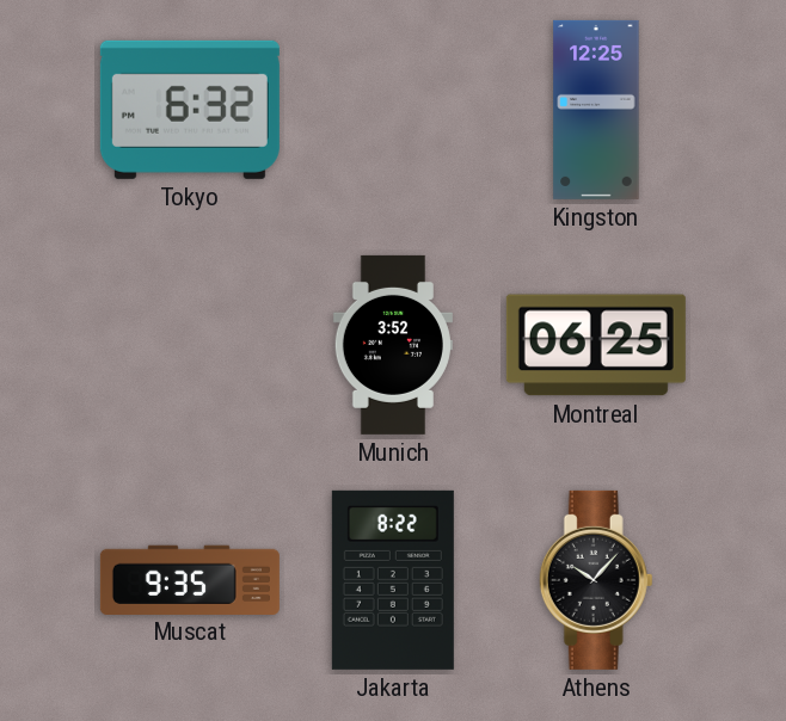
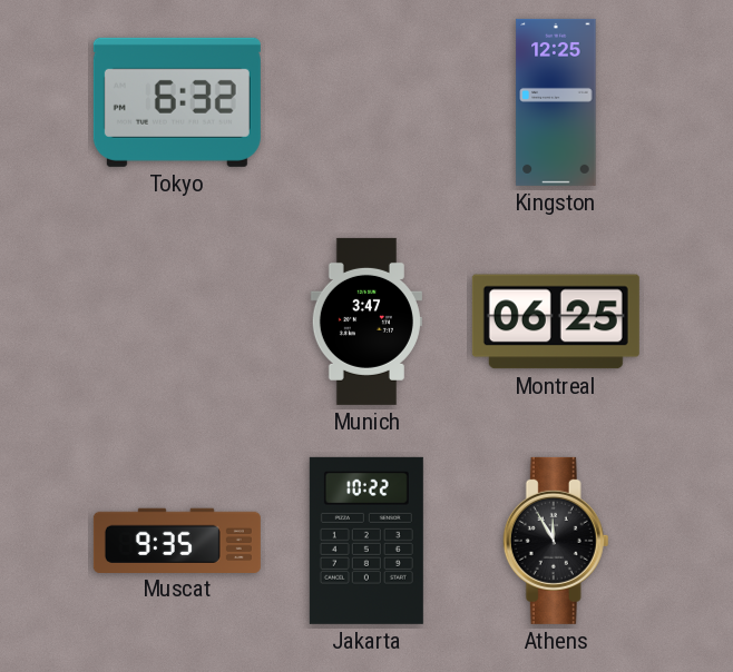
Munich: 3:52 -> 3:47 (366, 322)
Jakarta: 8:22 -> 10:22 (366, 541)
Athens: 10:07 -> 11:55 (556, 541)
